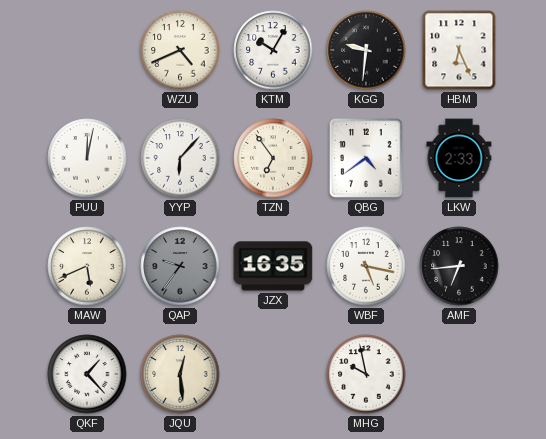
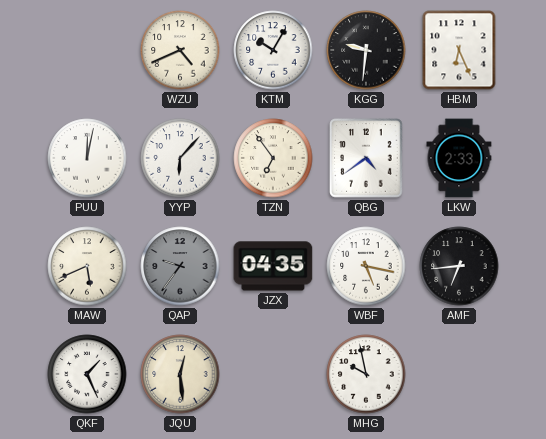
JZX: 16:35 -> 04:35 (273, 266)
QKF: 1:23 -> 1:26 (87, 374)
